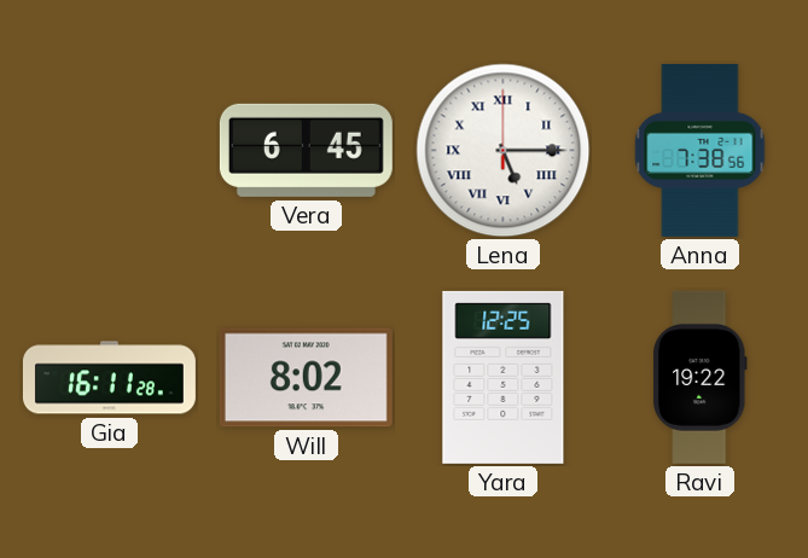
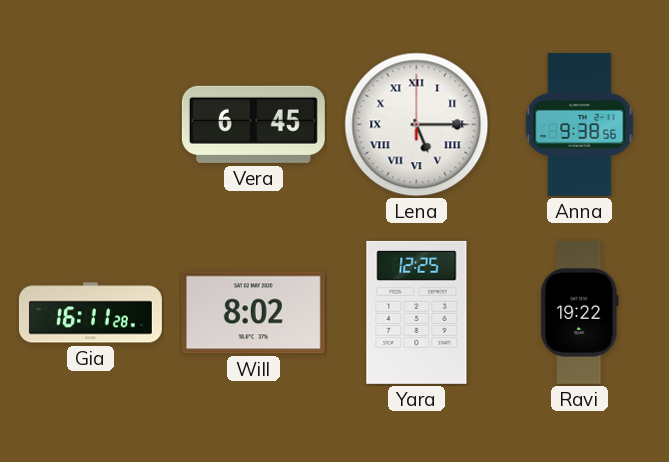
Anna: 7:38 -> 9:38 (580, 124)
